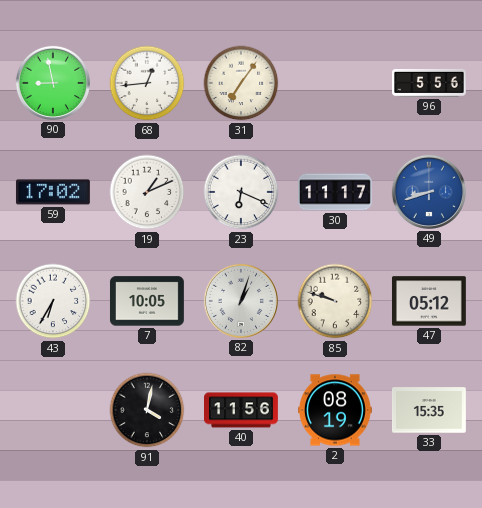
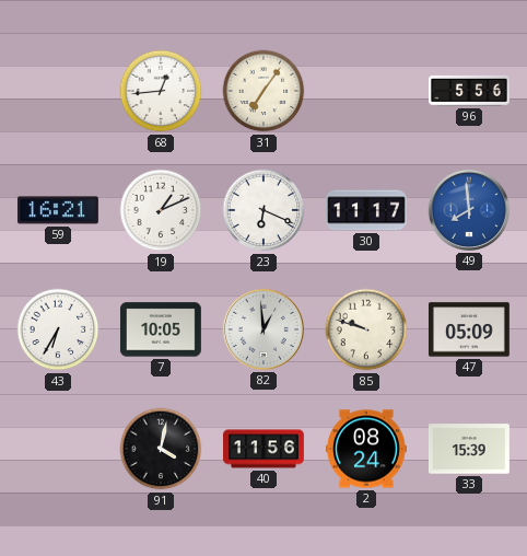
90: 8:58 -> none (53, 83)
59: 17:02 -> 16:21 (58, 210)
49: 8:42 -> 7:59 (469, 210)
82: 1:03 -> 12:59 (263, 329)
47: 05:12 -> 05:09 (469, 329)
2: 08:19 -> 08:24 (367, 449)
33: 15:35 -> 15:39 (470, 449)
